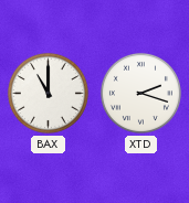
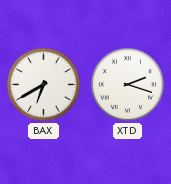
BAX: 11:00 -> 6:40 (43, 84)
